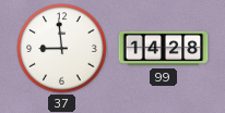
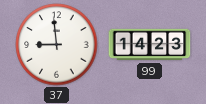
99: 14:28 -> 14:23 (150, 45)
